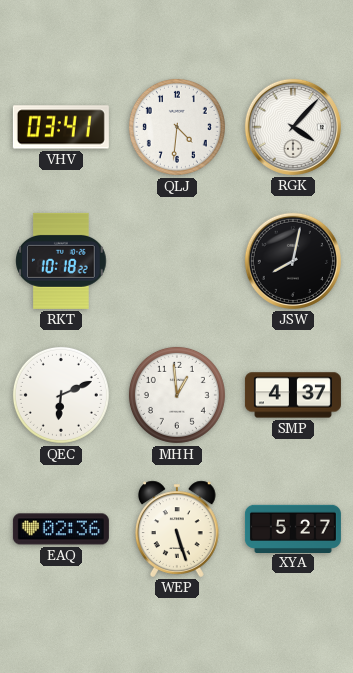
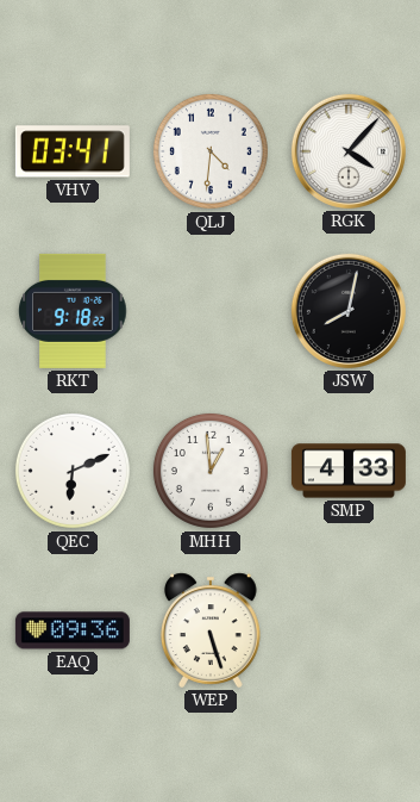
RKT: 10:18 -> 9:18 (73, 311)
SMP: 4:37 -> 4:33 (349, 471)
EAQ: 02:36 -> 09:36 (73, 630)
XYA: 5:27 -> none (293, 528)
